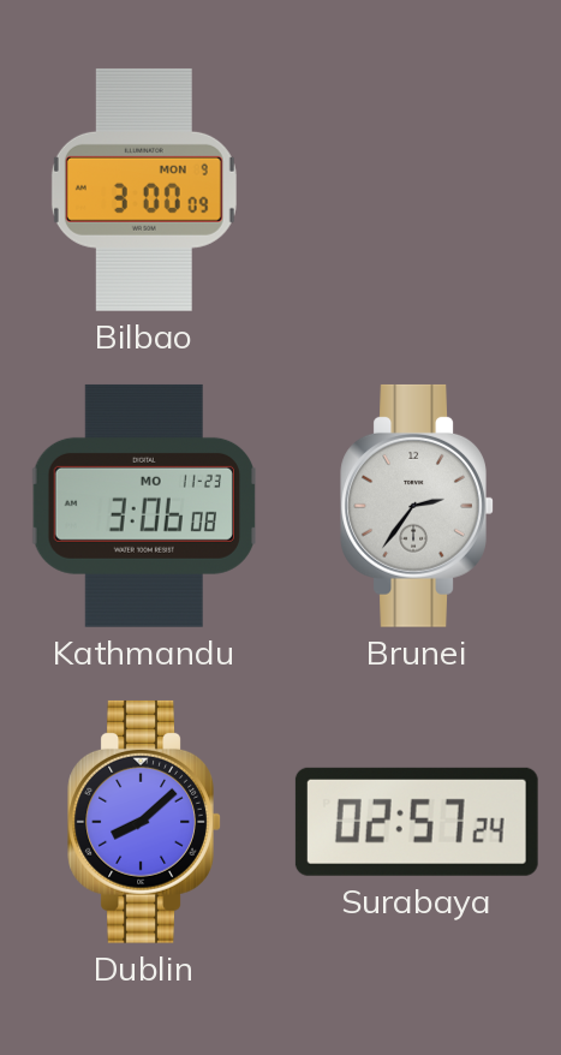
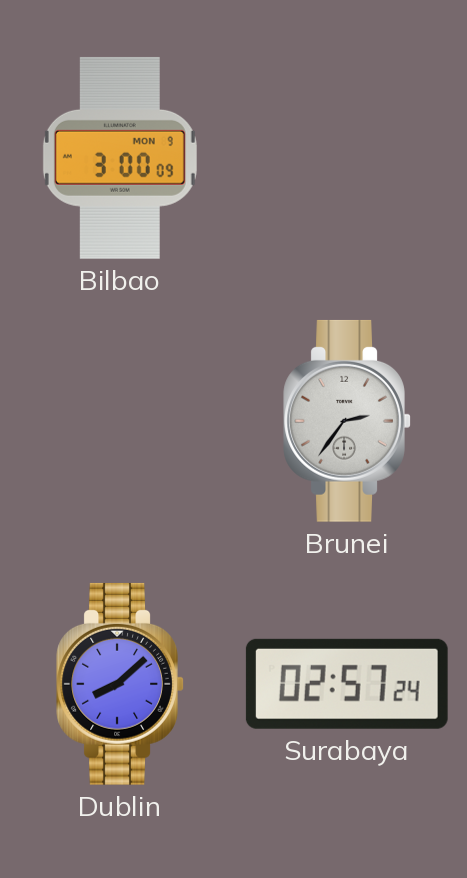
Kathmandu: 3:06 -> none (143, 506)
